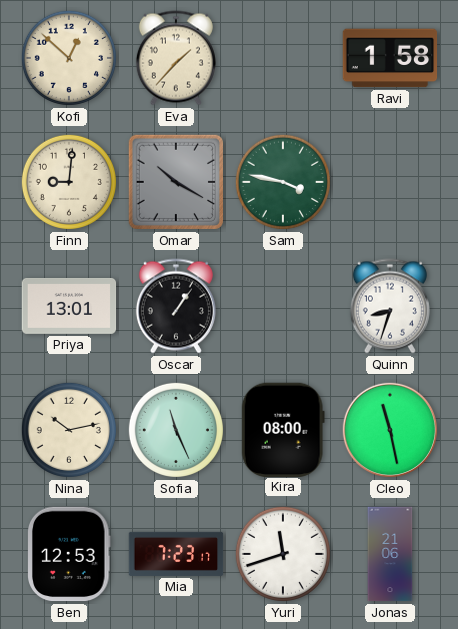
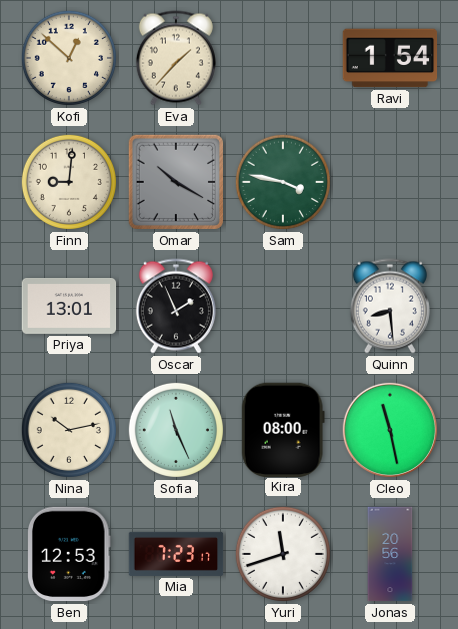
Ravi: 1:58 -> 1:54 (390, 58)
Oscar: 1:06 -> 1:56 (176, 306)
Quinn: 8:33 -> 8:29 (390, 306)
Jonas: 21:06 -> 20:56 (390, 554)
